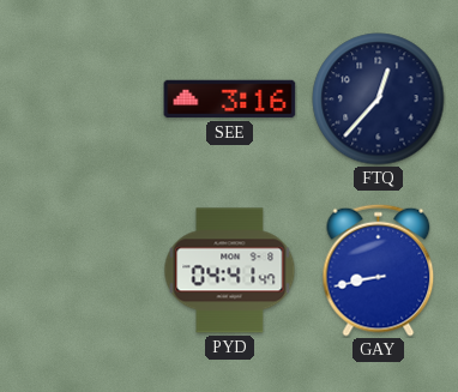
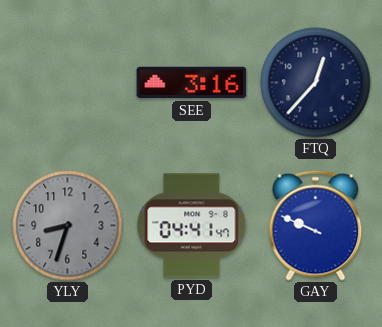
YLY: none -> 8:33 (68, 226)
GAY: 8:43 -> 9:49 (316, 225)
